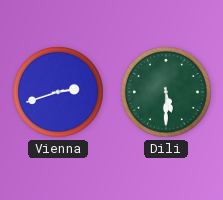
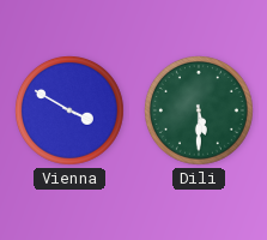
Vienna: 2:42 -> 3:50 (71, 112)
